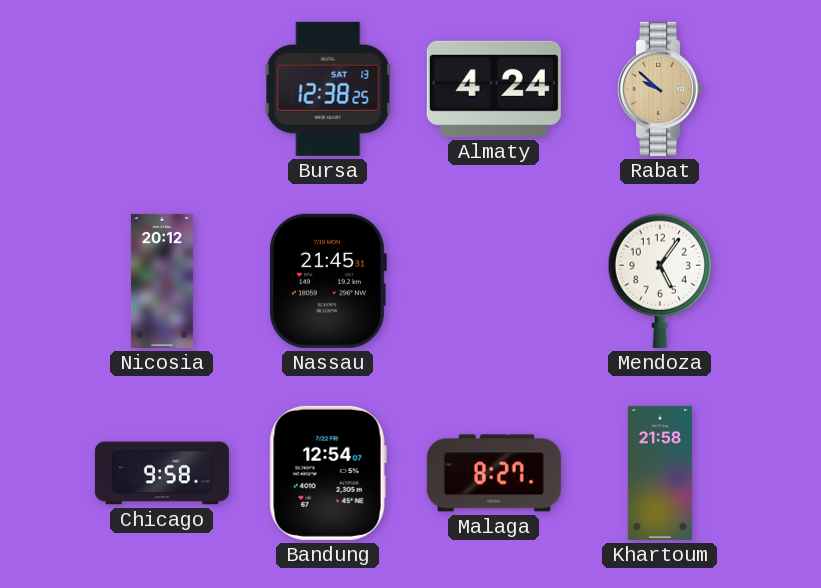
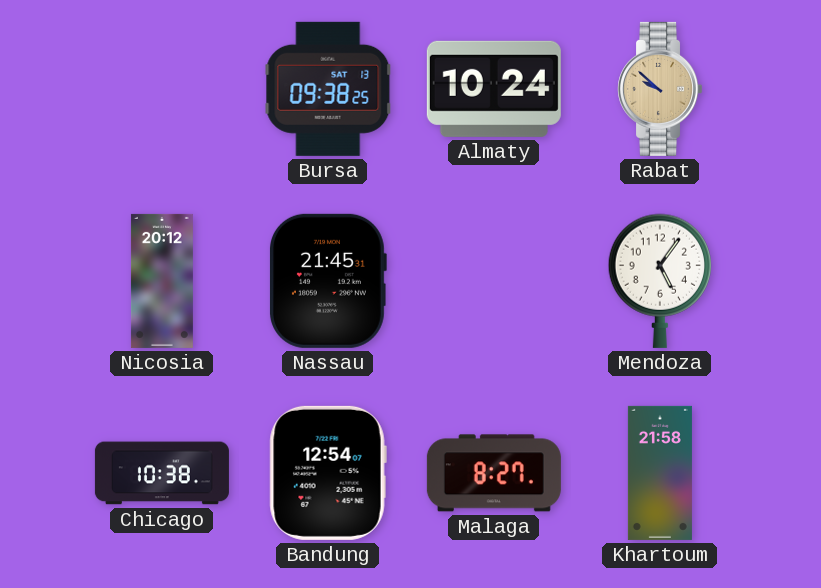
Bursa: 12:38 -> 09:38 (328, 89)
Almaty: 4:24 -> 10:24 (494, 89)
Chicago: 9:58 -> 10:38 (162, 473)
